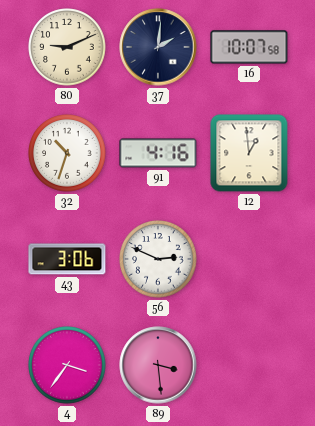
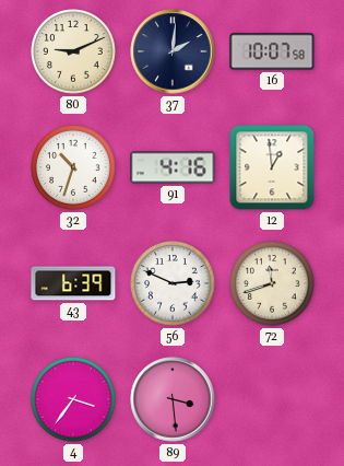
43: 3:06 -> 6:39 (73, 283)
72: none -> 11:42 (272, 283)
